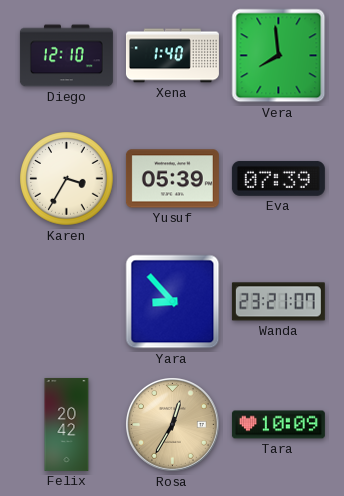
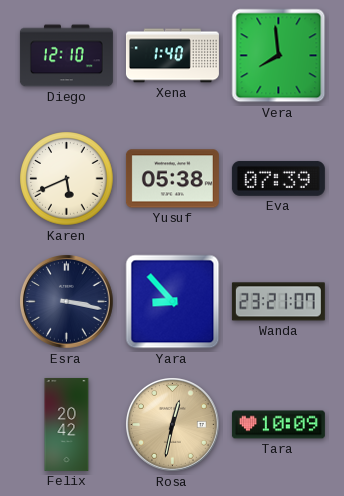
Karen: 3:35 -> 5:41 (67, 179)
Yusuf: 05:39 -> 05:38 (172, 179)
Esra: none -> 3:17 (67, 302)
Rosa: 12:35 -> 12:32 (173, 425)
